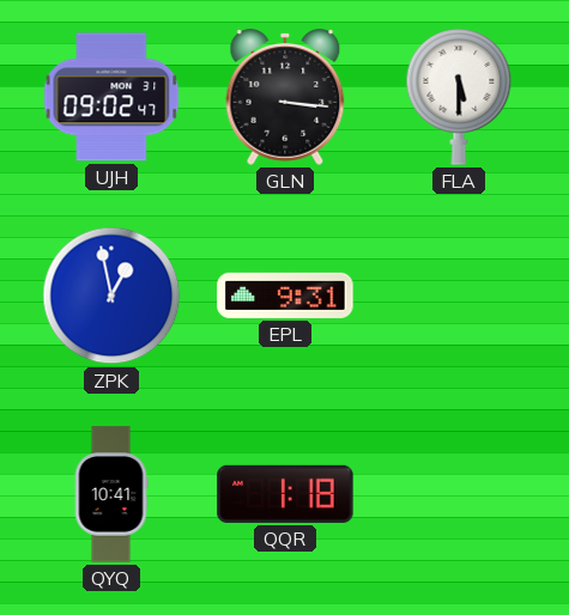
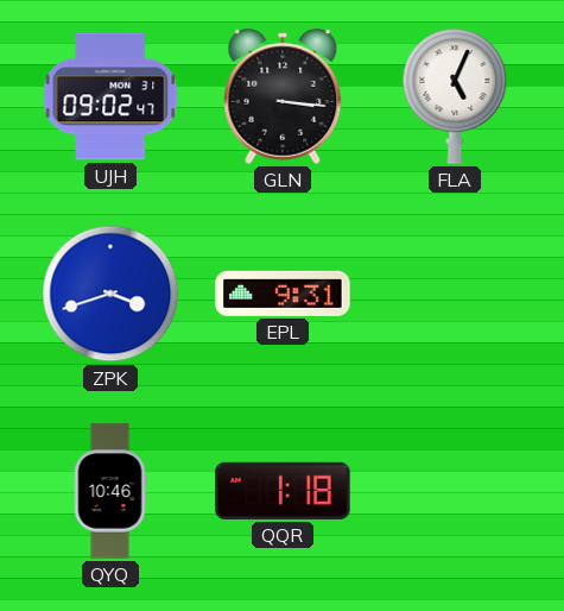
FLA: 5:30 -> 5:04 (455, 96)
ZPK: 12:58 -> 3:42 (110, 294)
QYQ: 10:41 -> 10:46 (110, 491)
